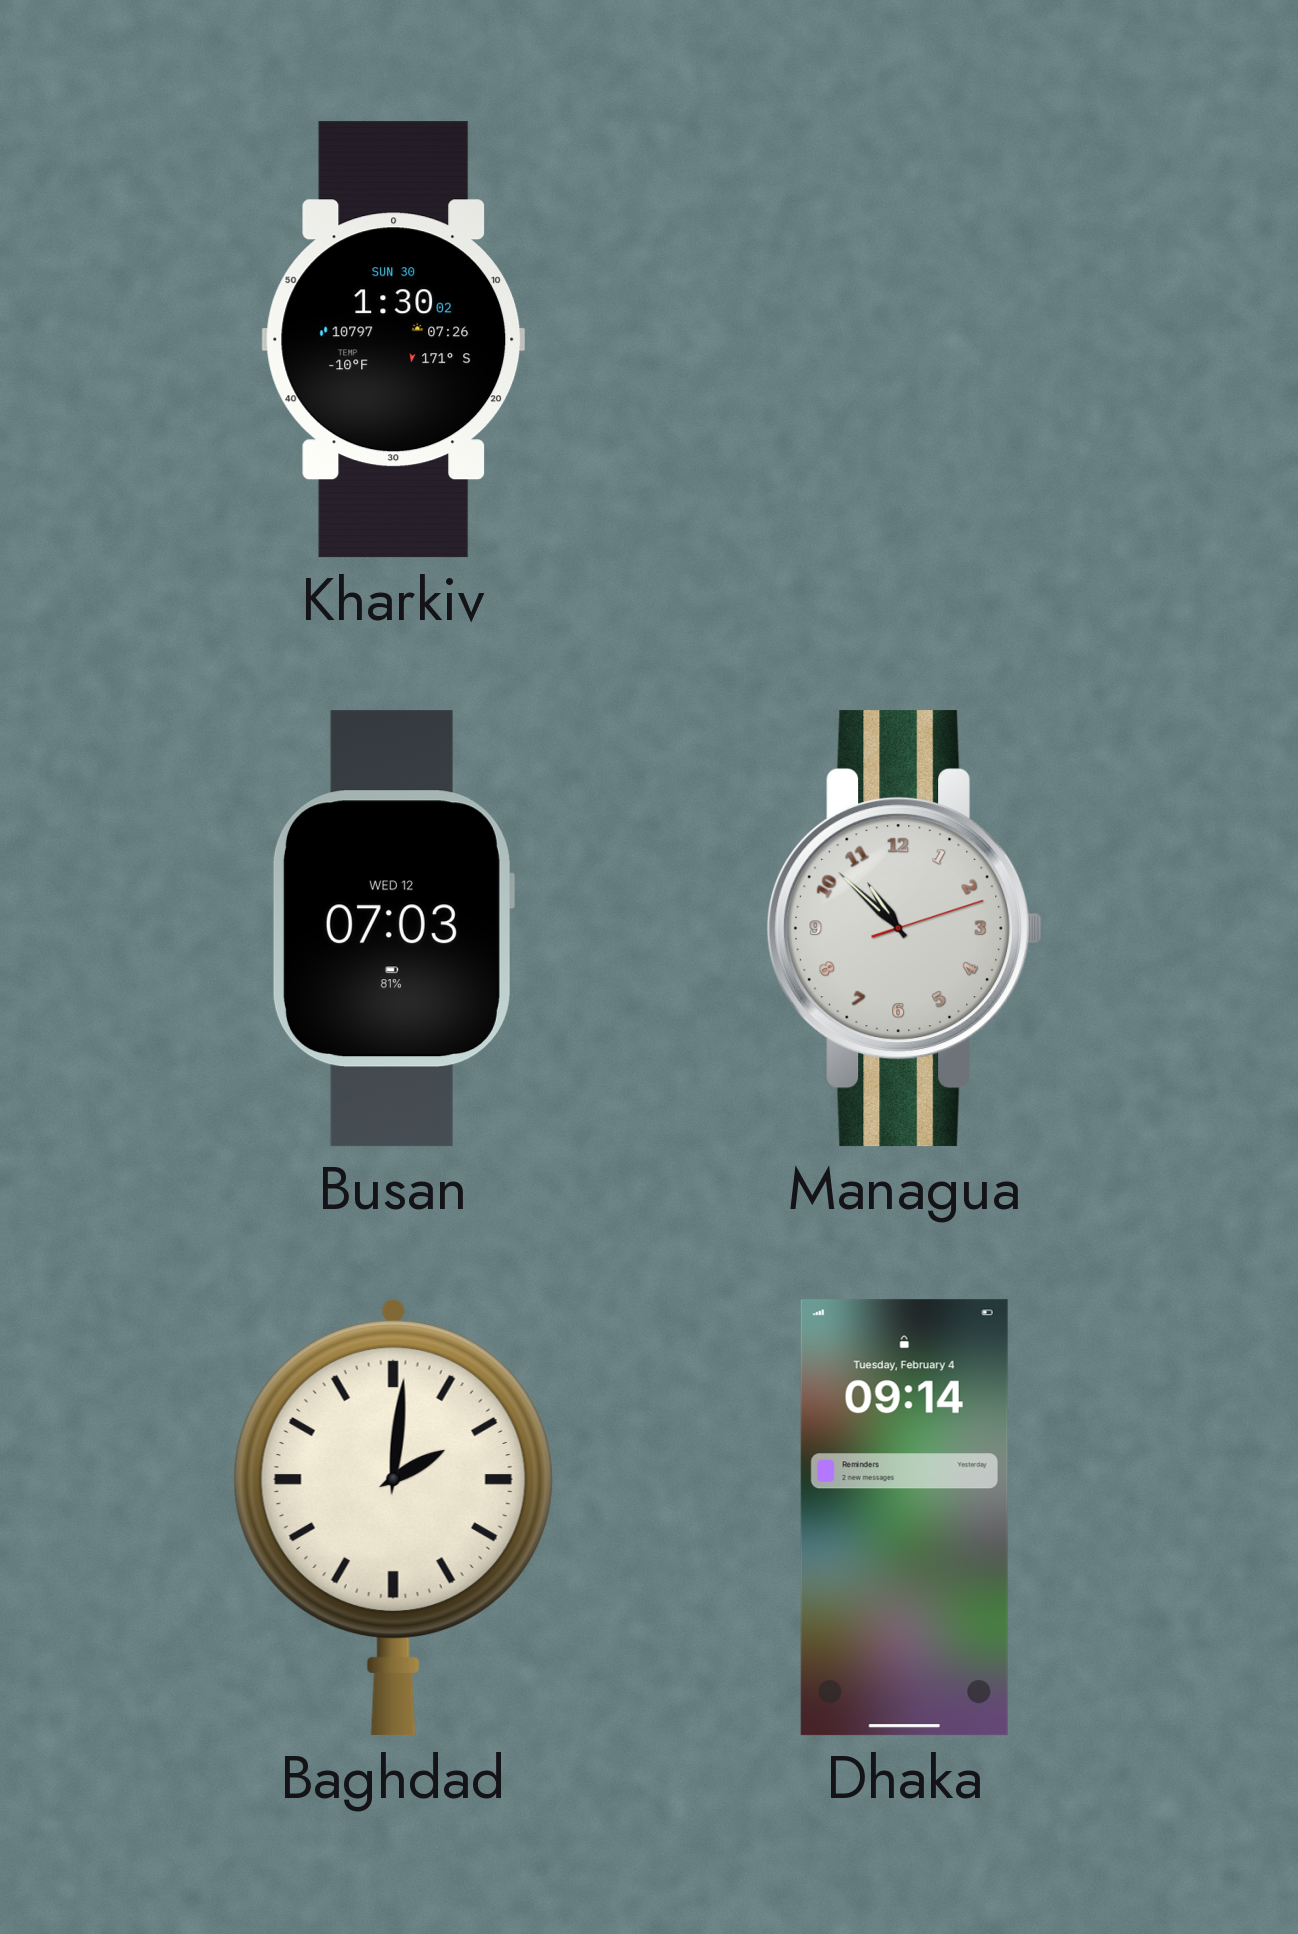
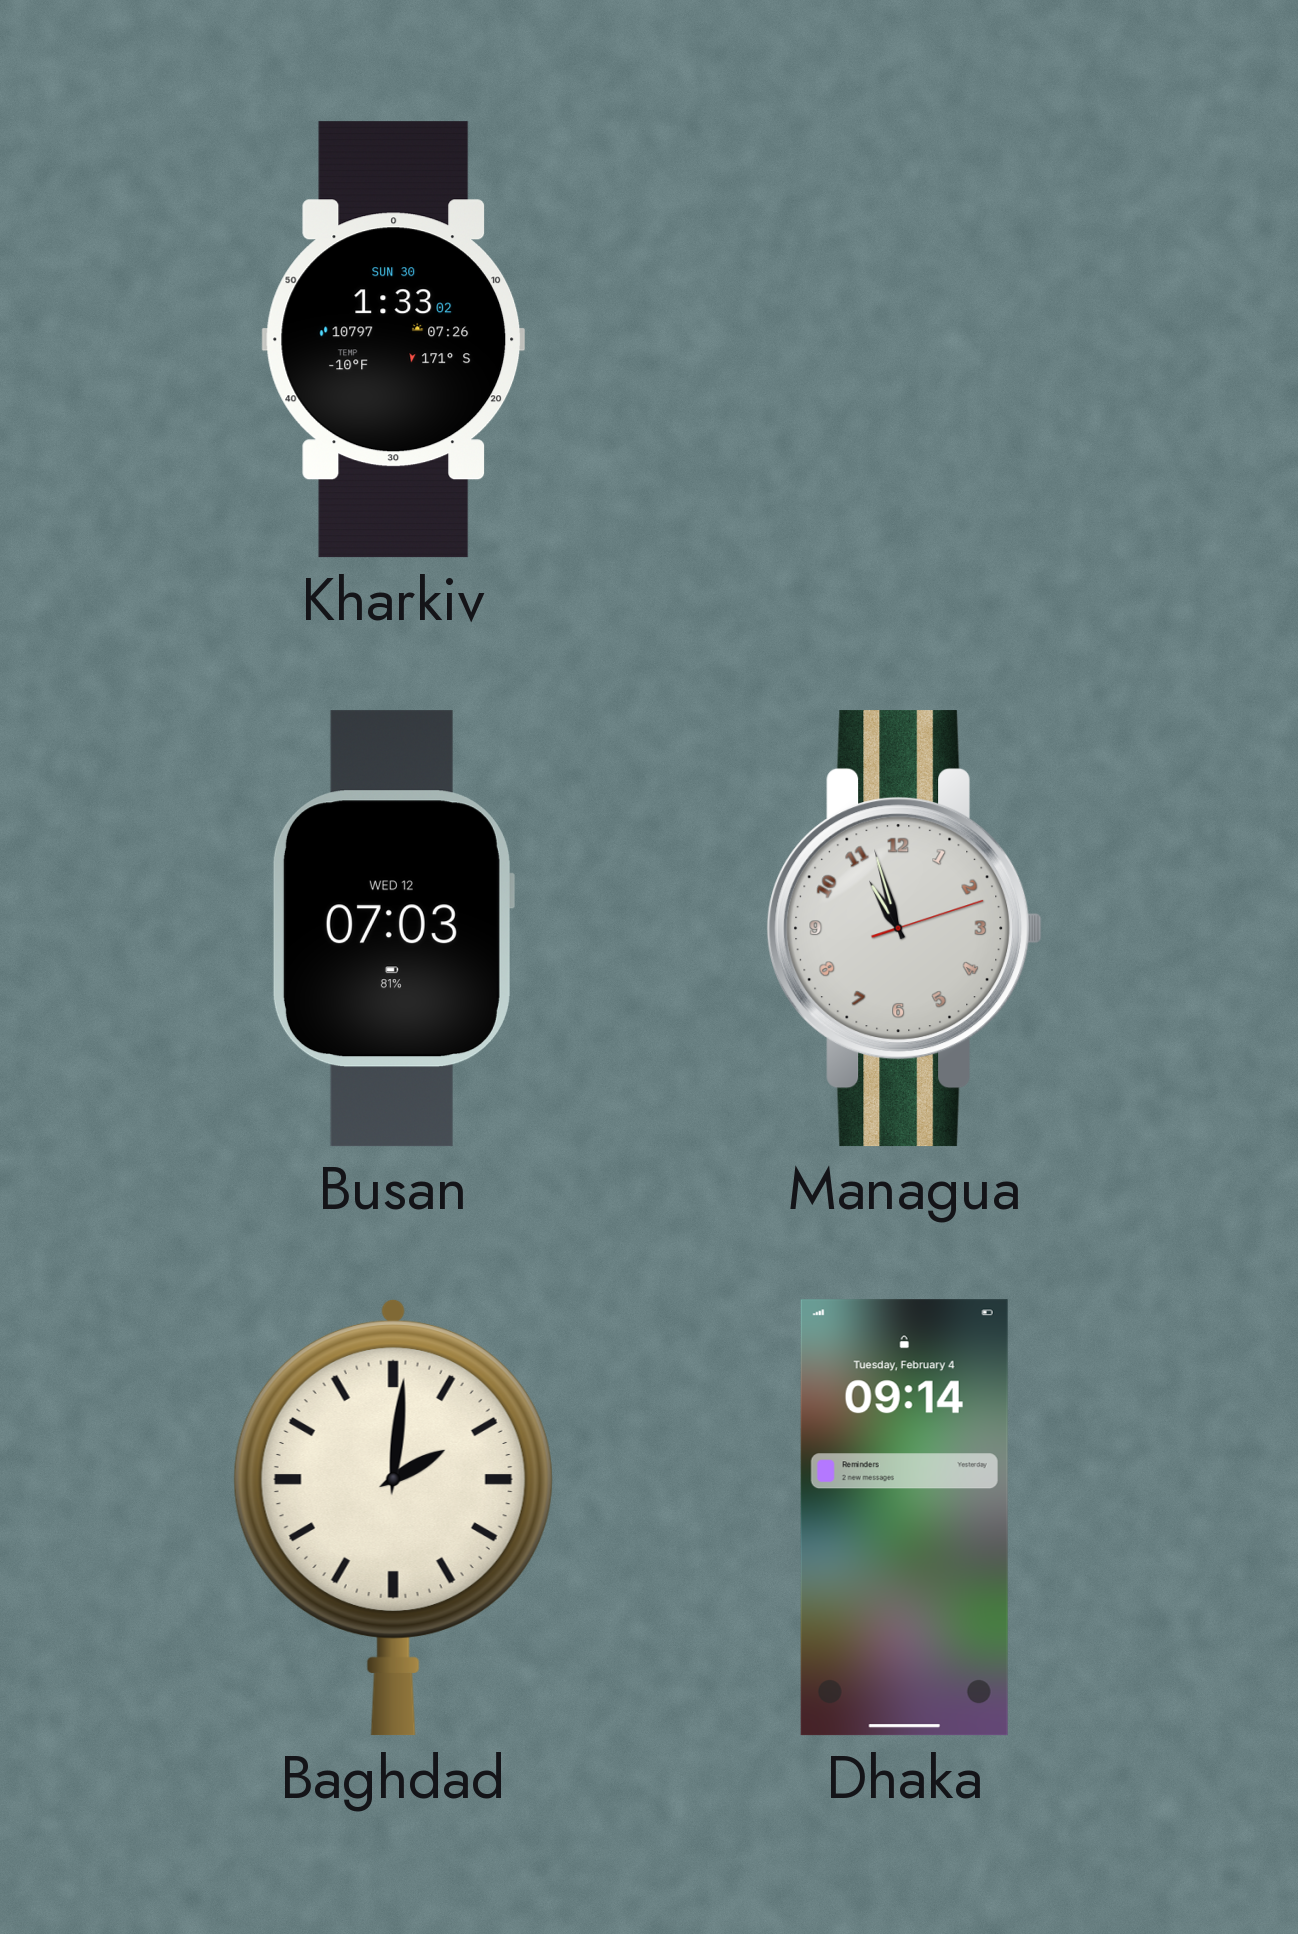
Kharkiv: 1:30 -> 1:33 (394, 340)
Managua: 10:52 -> 10:57 (905, 929)
